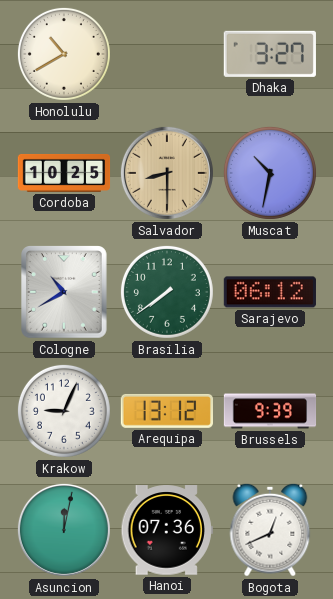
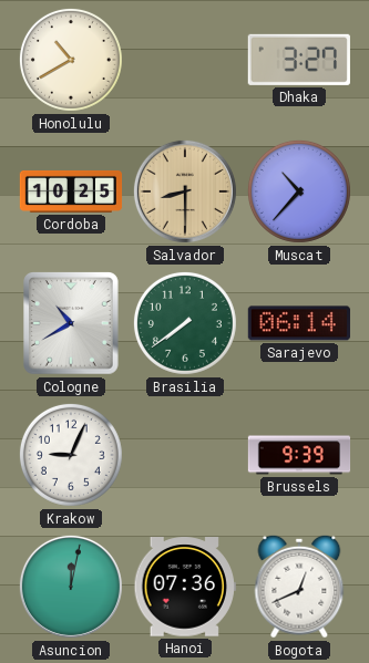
Muscat: 10:32 -> 10:37 (299, 191)
Sarajevo: 06:12 -> 06:14 (299, 323)
Arequipa: 13:12 -> none (166, 411)
